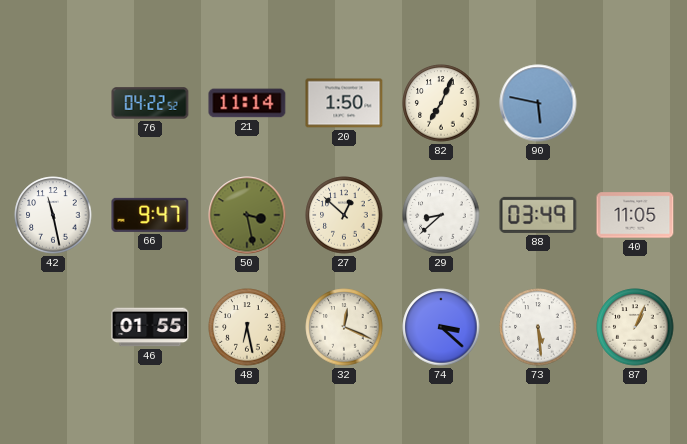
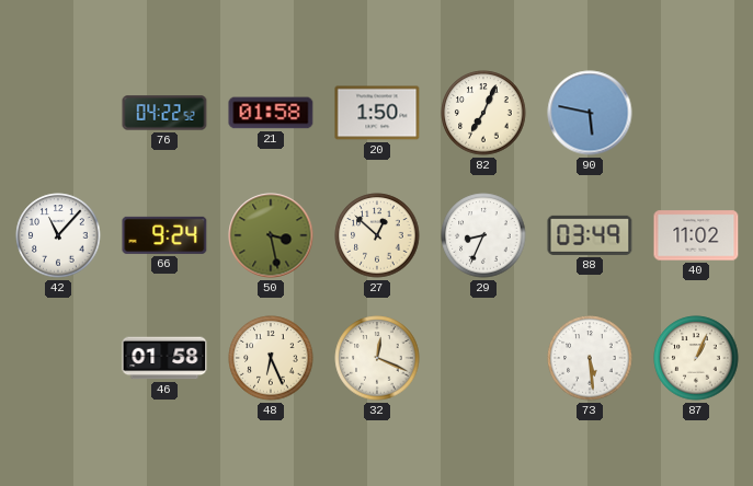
21: 11:14 -> 01:58 (271, 113)
42: 11:28 -> 11:07 (58, 235)
66: 9:47 -> 9:24 (164, 235)
29: 8:38 -> 8:34 (483, 235)
40: 11:05 -> 11:02 (696, 235)
46: 01:55 -> 01:58 (164, 358)
48: 6:28 -> 6:26 (271, 358)
74: 3:22 -> none (441, 327)
